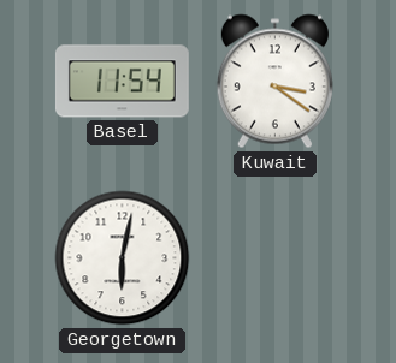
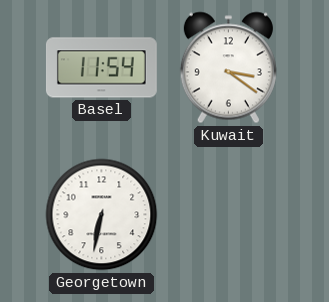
Georgetown: 6:02 -> 6:32 (102, 215)
